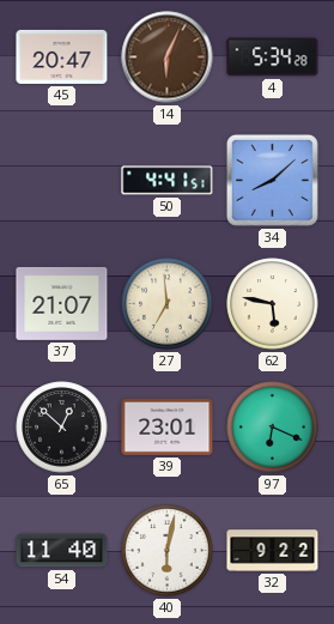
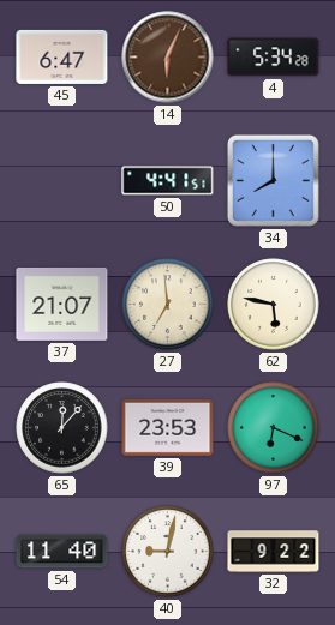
45: 20:47 -> 6:47 (62, 56)
34: 8:08 -> 8:00 (273, 180)
65: 12:52 -> 12:07 (62, 428)
39: 23:01 -> 23:53 (168, 427)
40: 6:02 -> 9:02 (168, 552)
